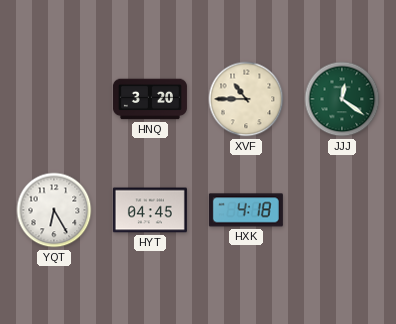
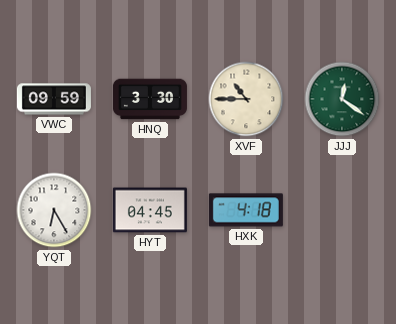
VWC: none -> 09:59 (54, 99)
HNQ: 3:20 -> 3:30 (150, 99)
